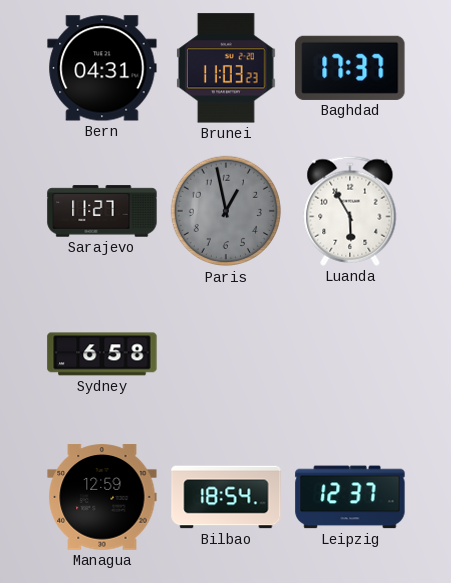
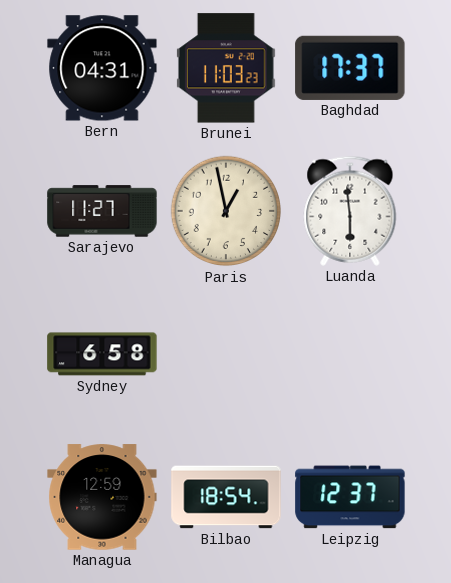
Paris dial: grey -> cream (226, 211)
Luanda: 5:55 -> 5:59 (350, 211)
